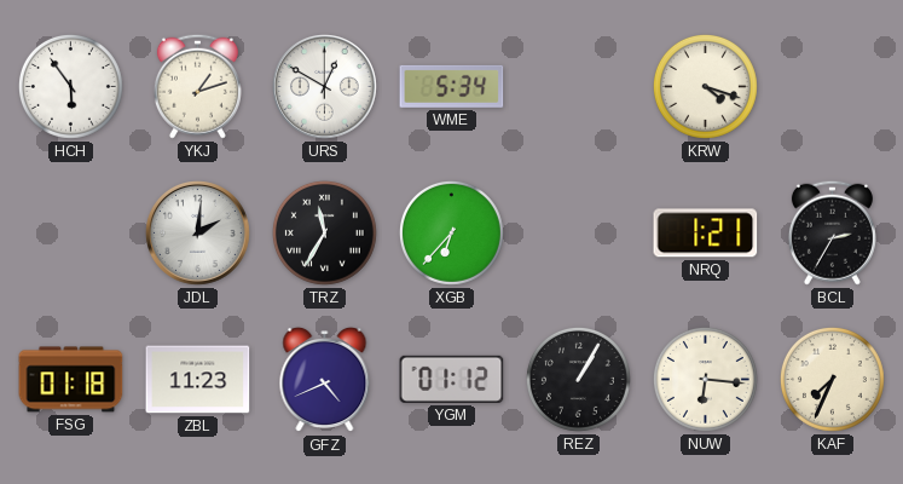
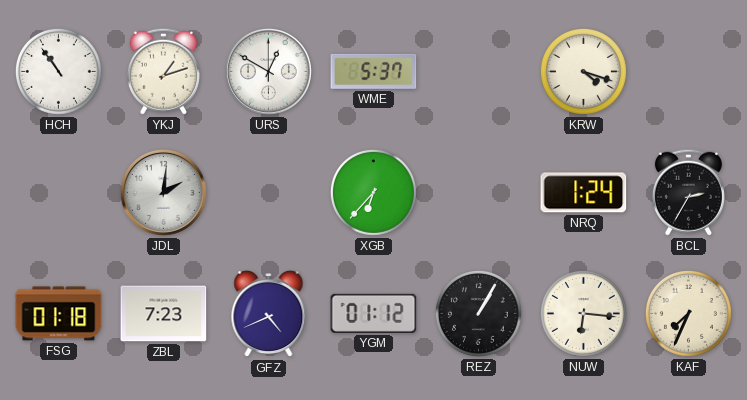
HCH: 5:54 -> 10:54 (58, 71)
WME: 5:34 -> 5:37 (374, 71)
TRZ: 11:35 -> none (324, 232)
NRQ: 1:21 -> 1:24 (584, 193)
ZBL: 11:23 -> 7:23 (164, 314)
